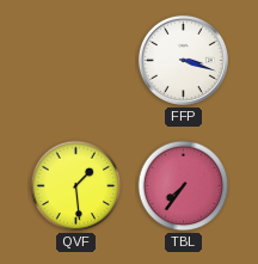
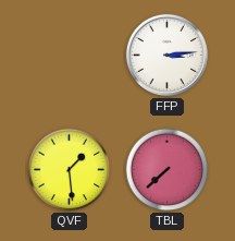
FFP: 3:18 -> 3:14 (166, 55)
TBL: 7:36 -> 7:38 (168, 170)
